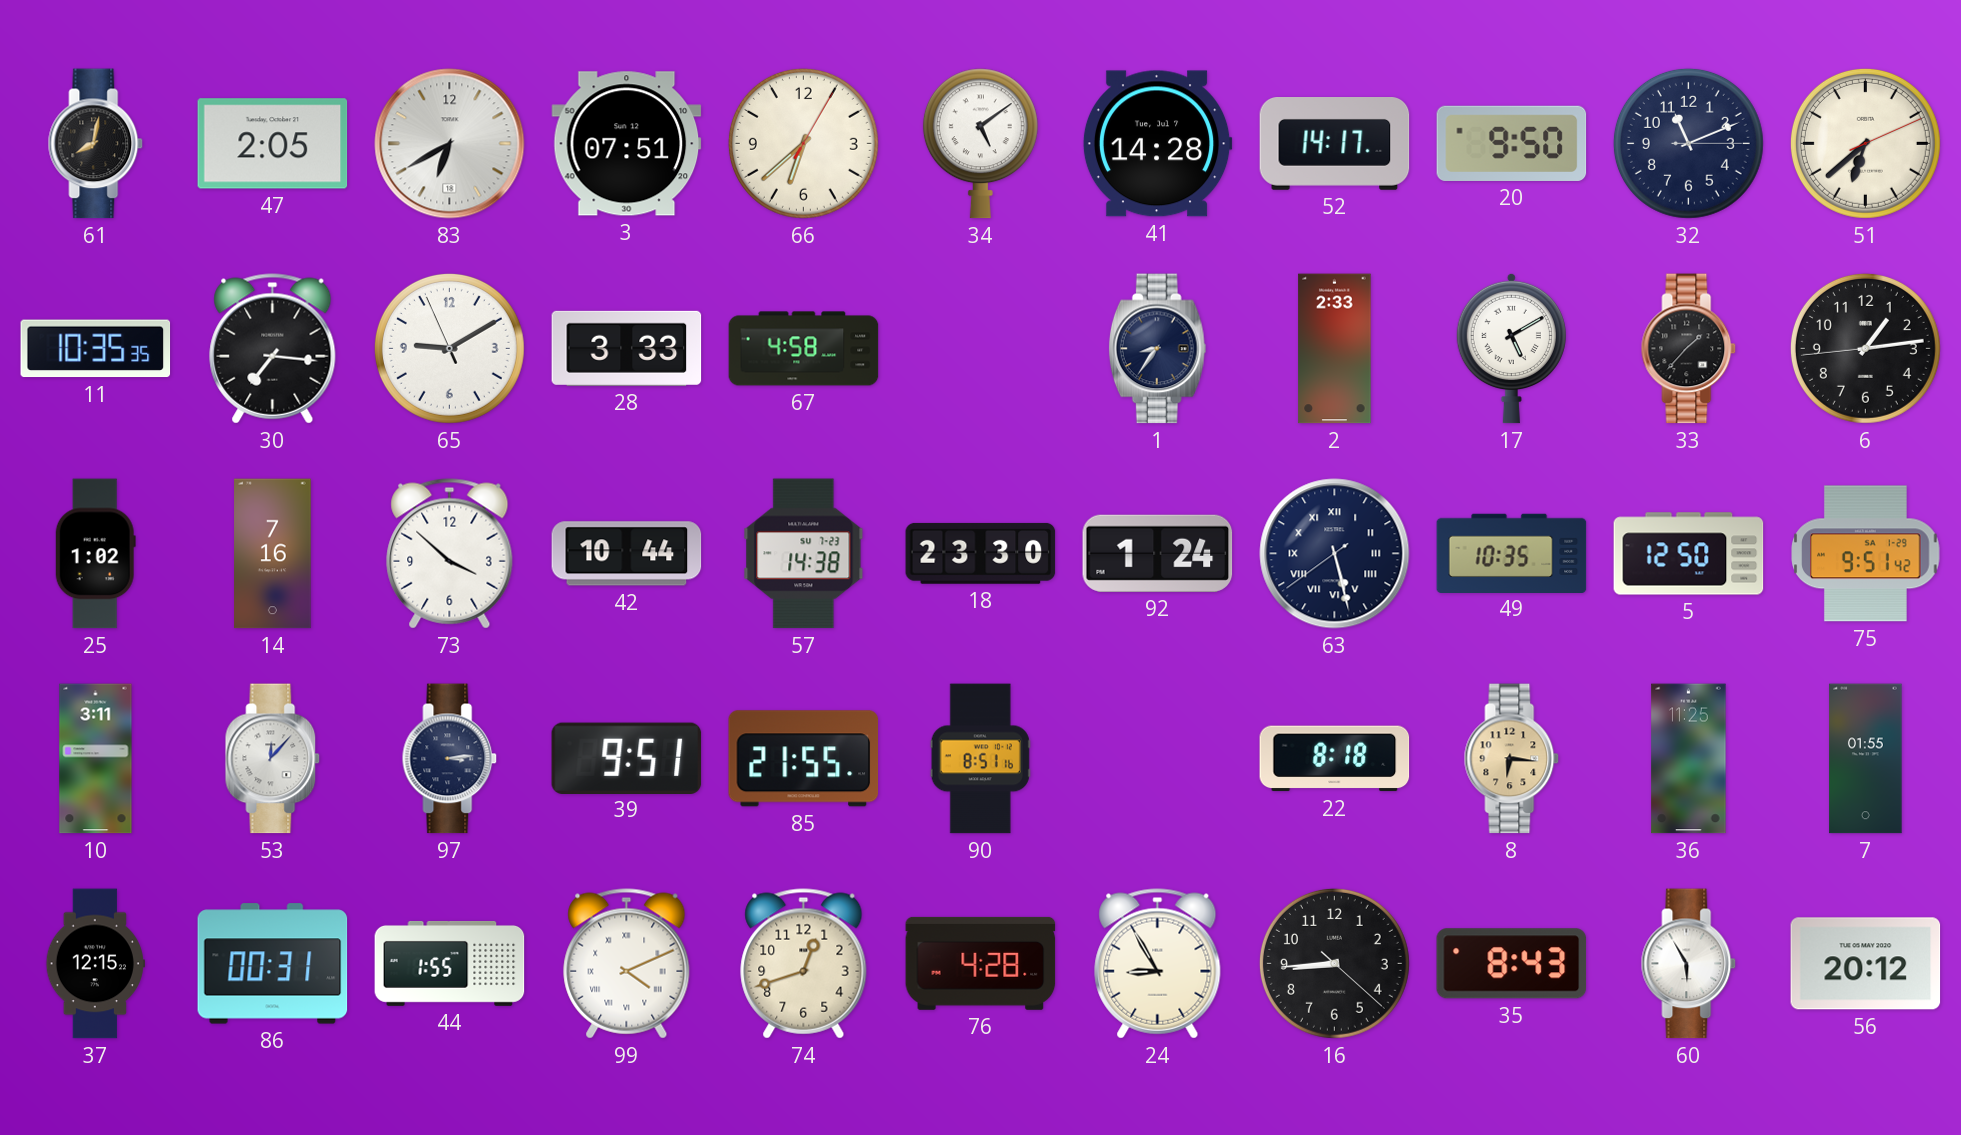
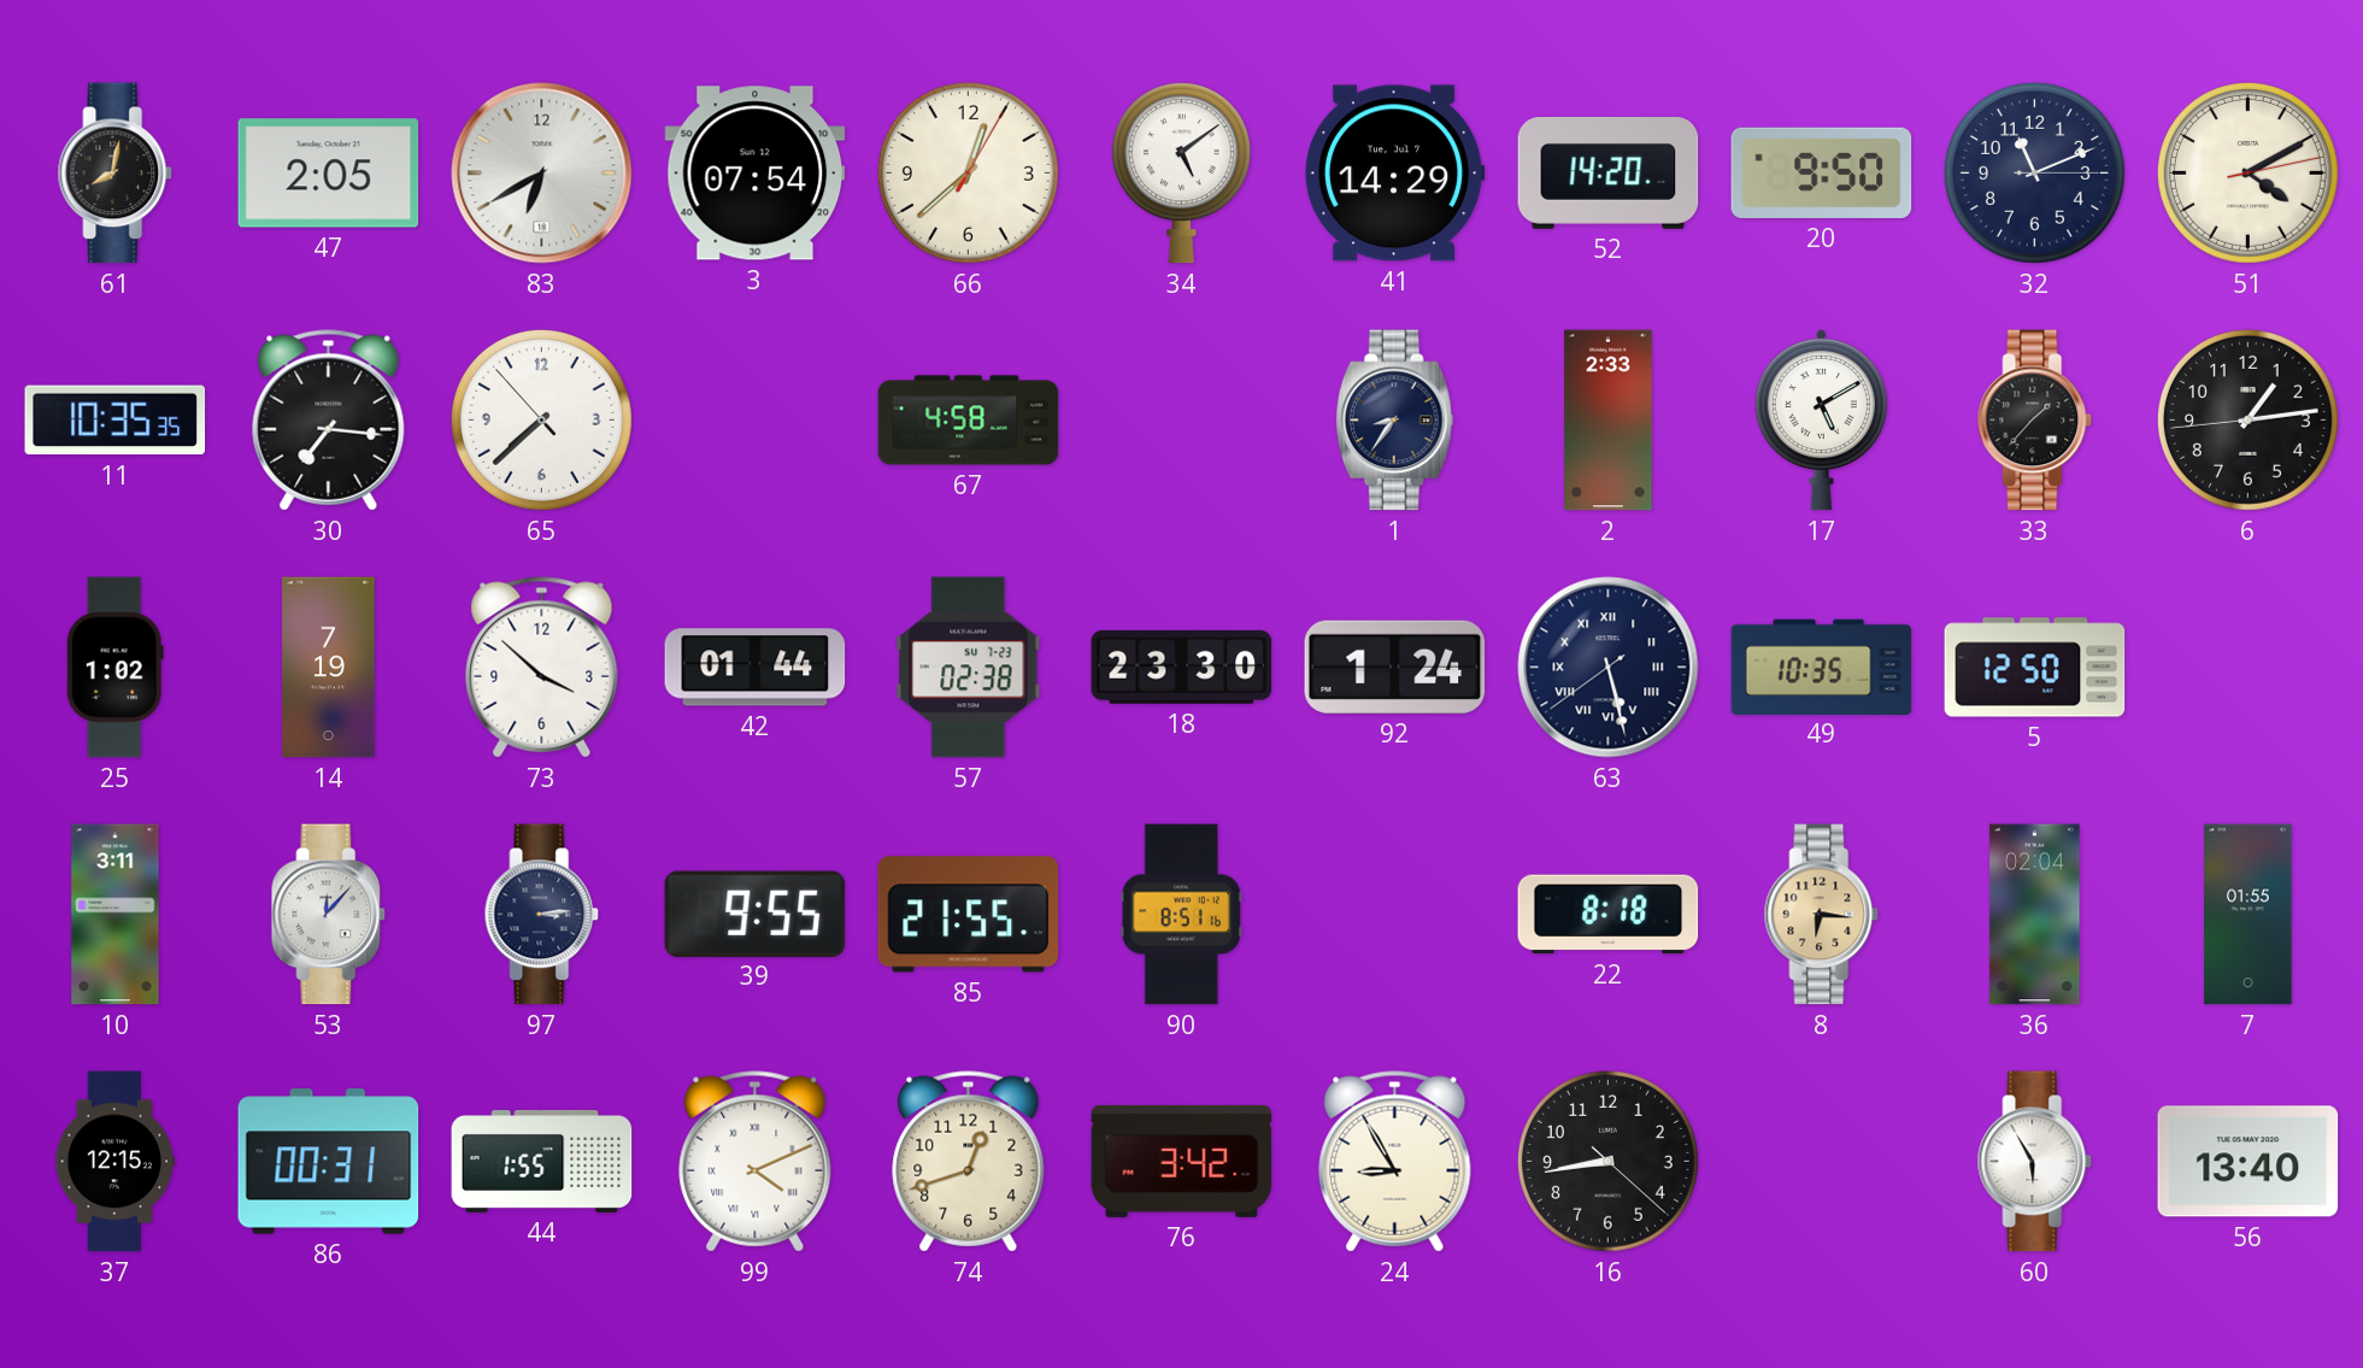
3: 07:51 -> 07:54 (756, 174)
66: 6:38 -> 12:38 (968, 172)
41: 14:28 -> 14:29 (1394, 174)
52: 14:17 -> 14:20 (1609, 174)
51: 6:38 -> 4:10 (2247, 172)
65: 9:09 -> 7:37 (541, 419)
28: 3:33 -> none (627, 348)
14: 7:16 -> 7:19 (329, 668)
42: 10:44 -> 01:44 (756, 668)
57: 14:38 -> 02:38 (969, 668)
75: 9:51 -> none (1866, 554)
39: 9:51 -> 9:55 (756, 914)
36: 11:25 -> 02:04 (2035, 915)
76: 4:28 -> 3:42 (1182, 1161)
16: 8:44 -> 8:43 (1607, 1161)
35: 8:43 -> none (1512, 964)
56: 20:12 -> 13:40 (2249, 1162)
